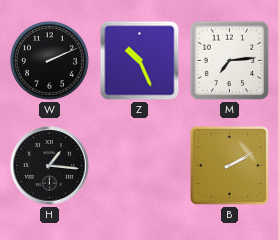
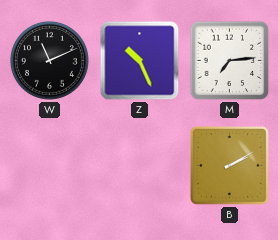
W: 2:11 -> 11:11 (49, 60)
H: 1:16 -> none (50, 166)
